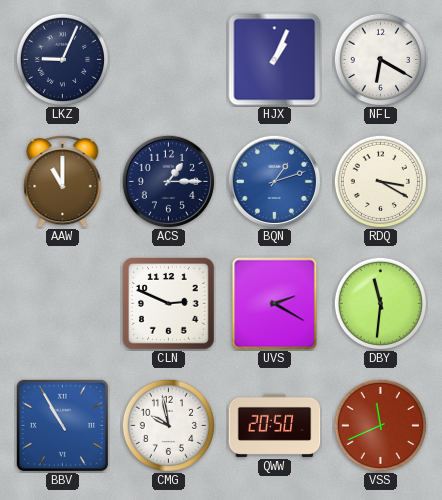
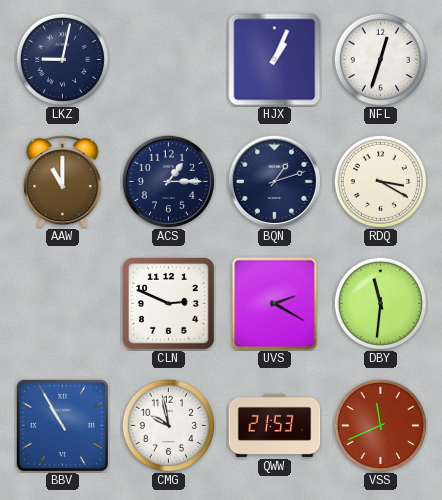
LKZ: 9:04 -> 9:02 (62, 59)
NFL: 6:20 -> 12:33 (380, 59)
BQN dial: blue -> navy (274, 181)
QWW: 20:50 -> 21:53 (275, 425)
